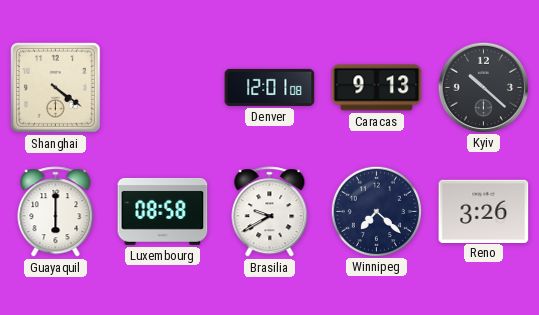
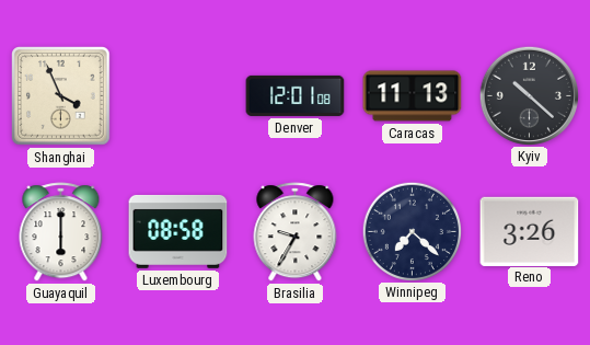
Shanghai: 4:21 -> 3:56 (61, 96)
Caracas: 9:13 -> 11:13 (413, 96)
Brasilia: 9:40 -> 9:35 (296, 232)
